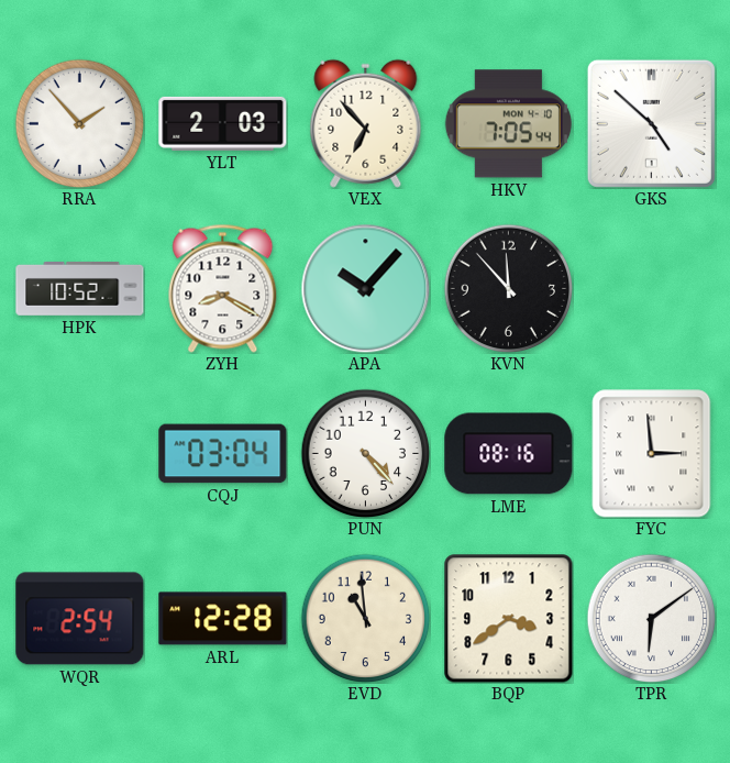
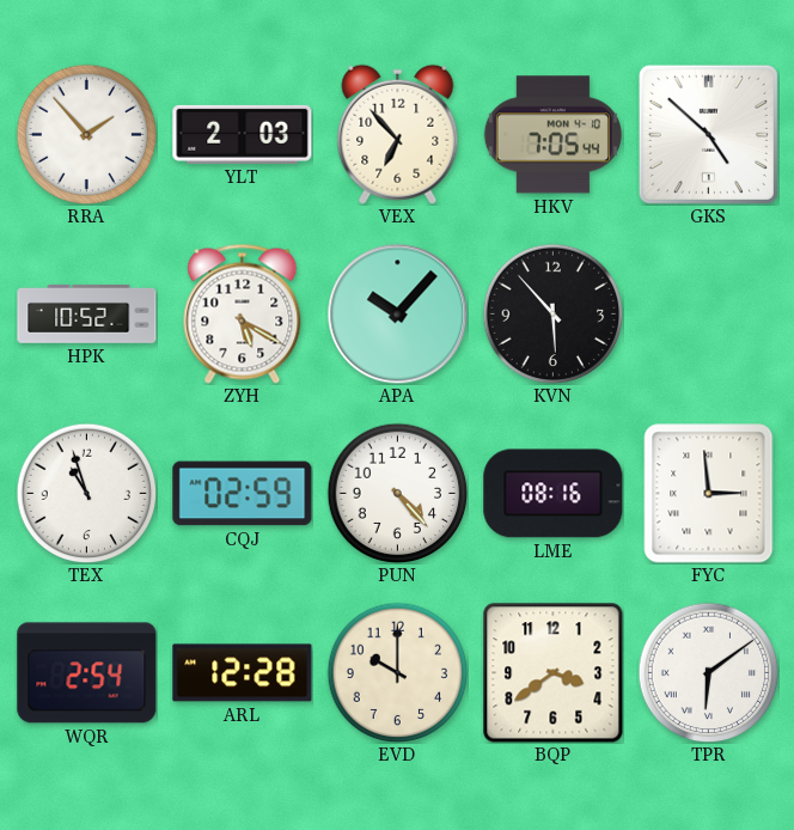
ZYH: 8:20 -> 5:20 (243, 313)
KVN: 11:53 -> 5:53 (552, 313)
TEX: none -> 10:57 (86, 493)
CQJ: 03:04 -> 02:59 (243, 494)
EVD: 10:59 -> 10:00 (397, 672)
